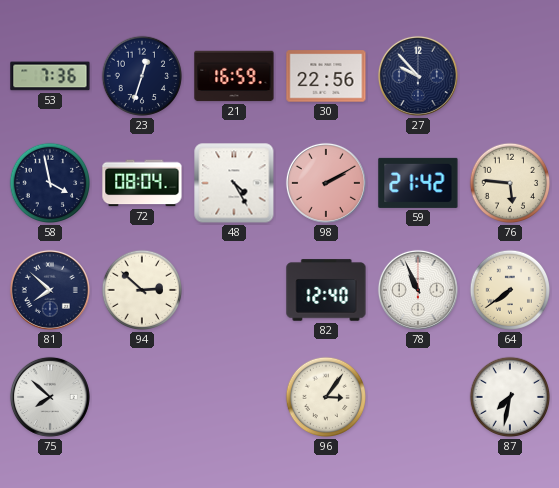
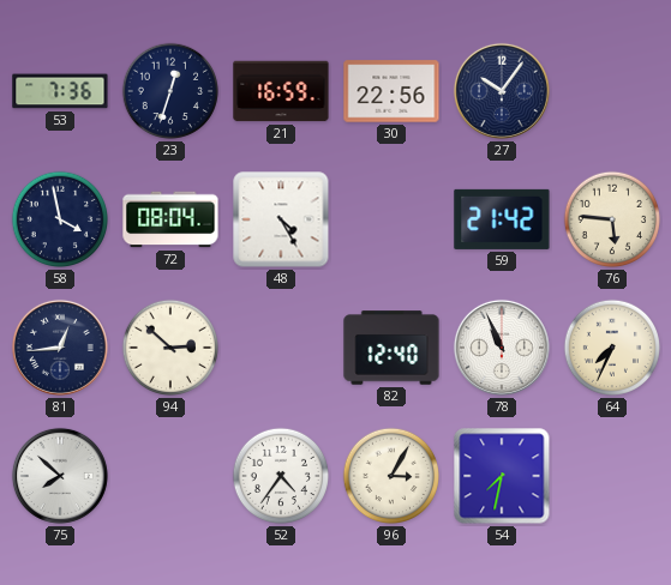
27: 9:53 -> 10:06 (502, 91)
98: 2:10 -> none (326, 183)
81: 7:52 -> 12:44 (60, 348)
64: 7:39 -> 7:34 (612, 348)
52: none -> 4:36 (281, 476)
96: 3:06 -> 3:05 (391, 476)
54: none -> 7:32 (502, 476)
87: 7:32 -> none (510, 397)
